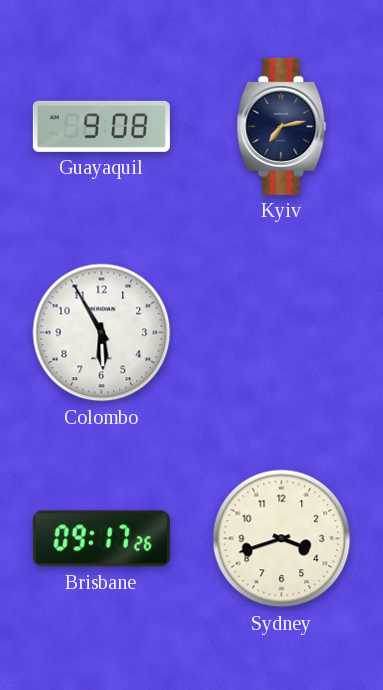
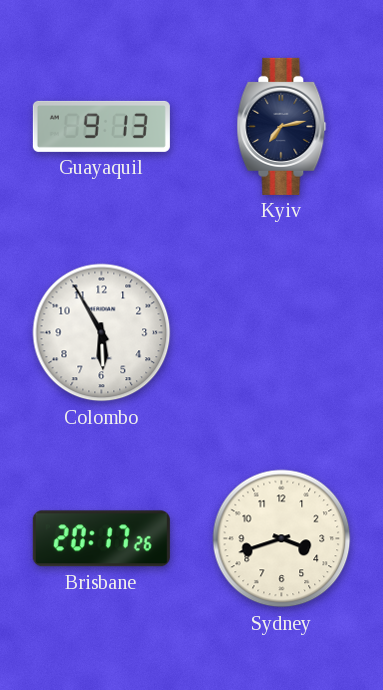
Guayaquil: 9:08 -> 9:13 (101, 126)
Brisbane: 09:17 -> 20:17 (101, 539)
